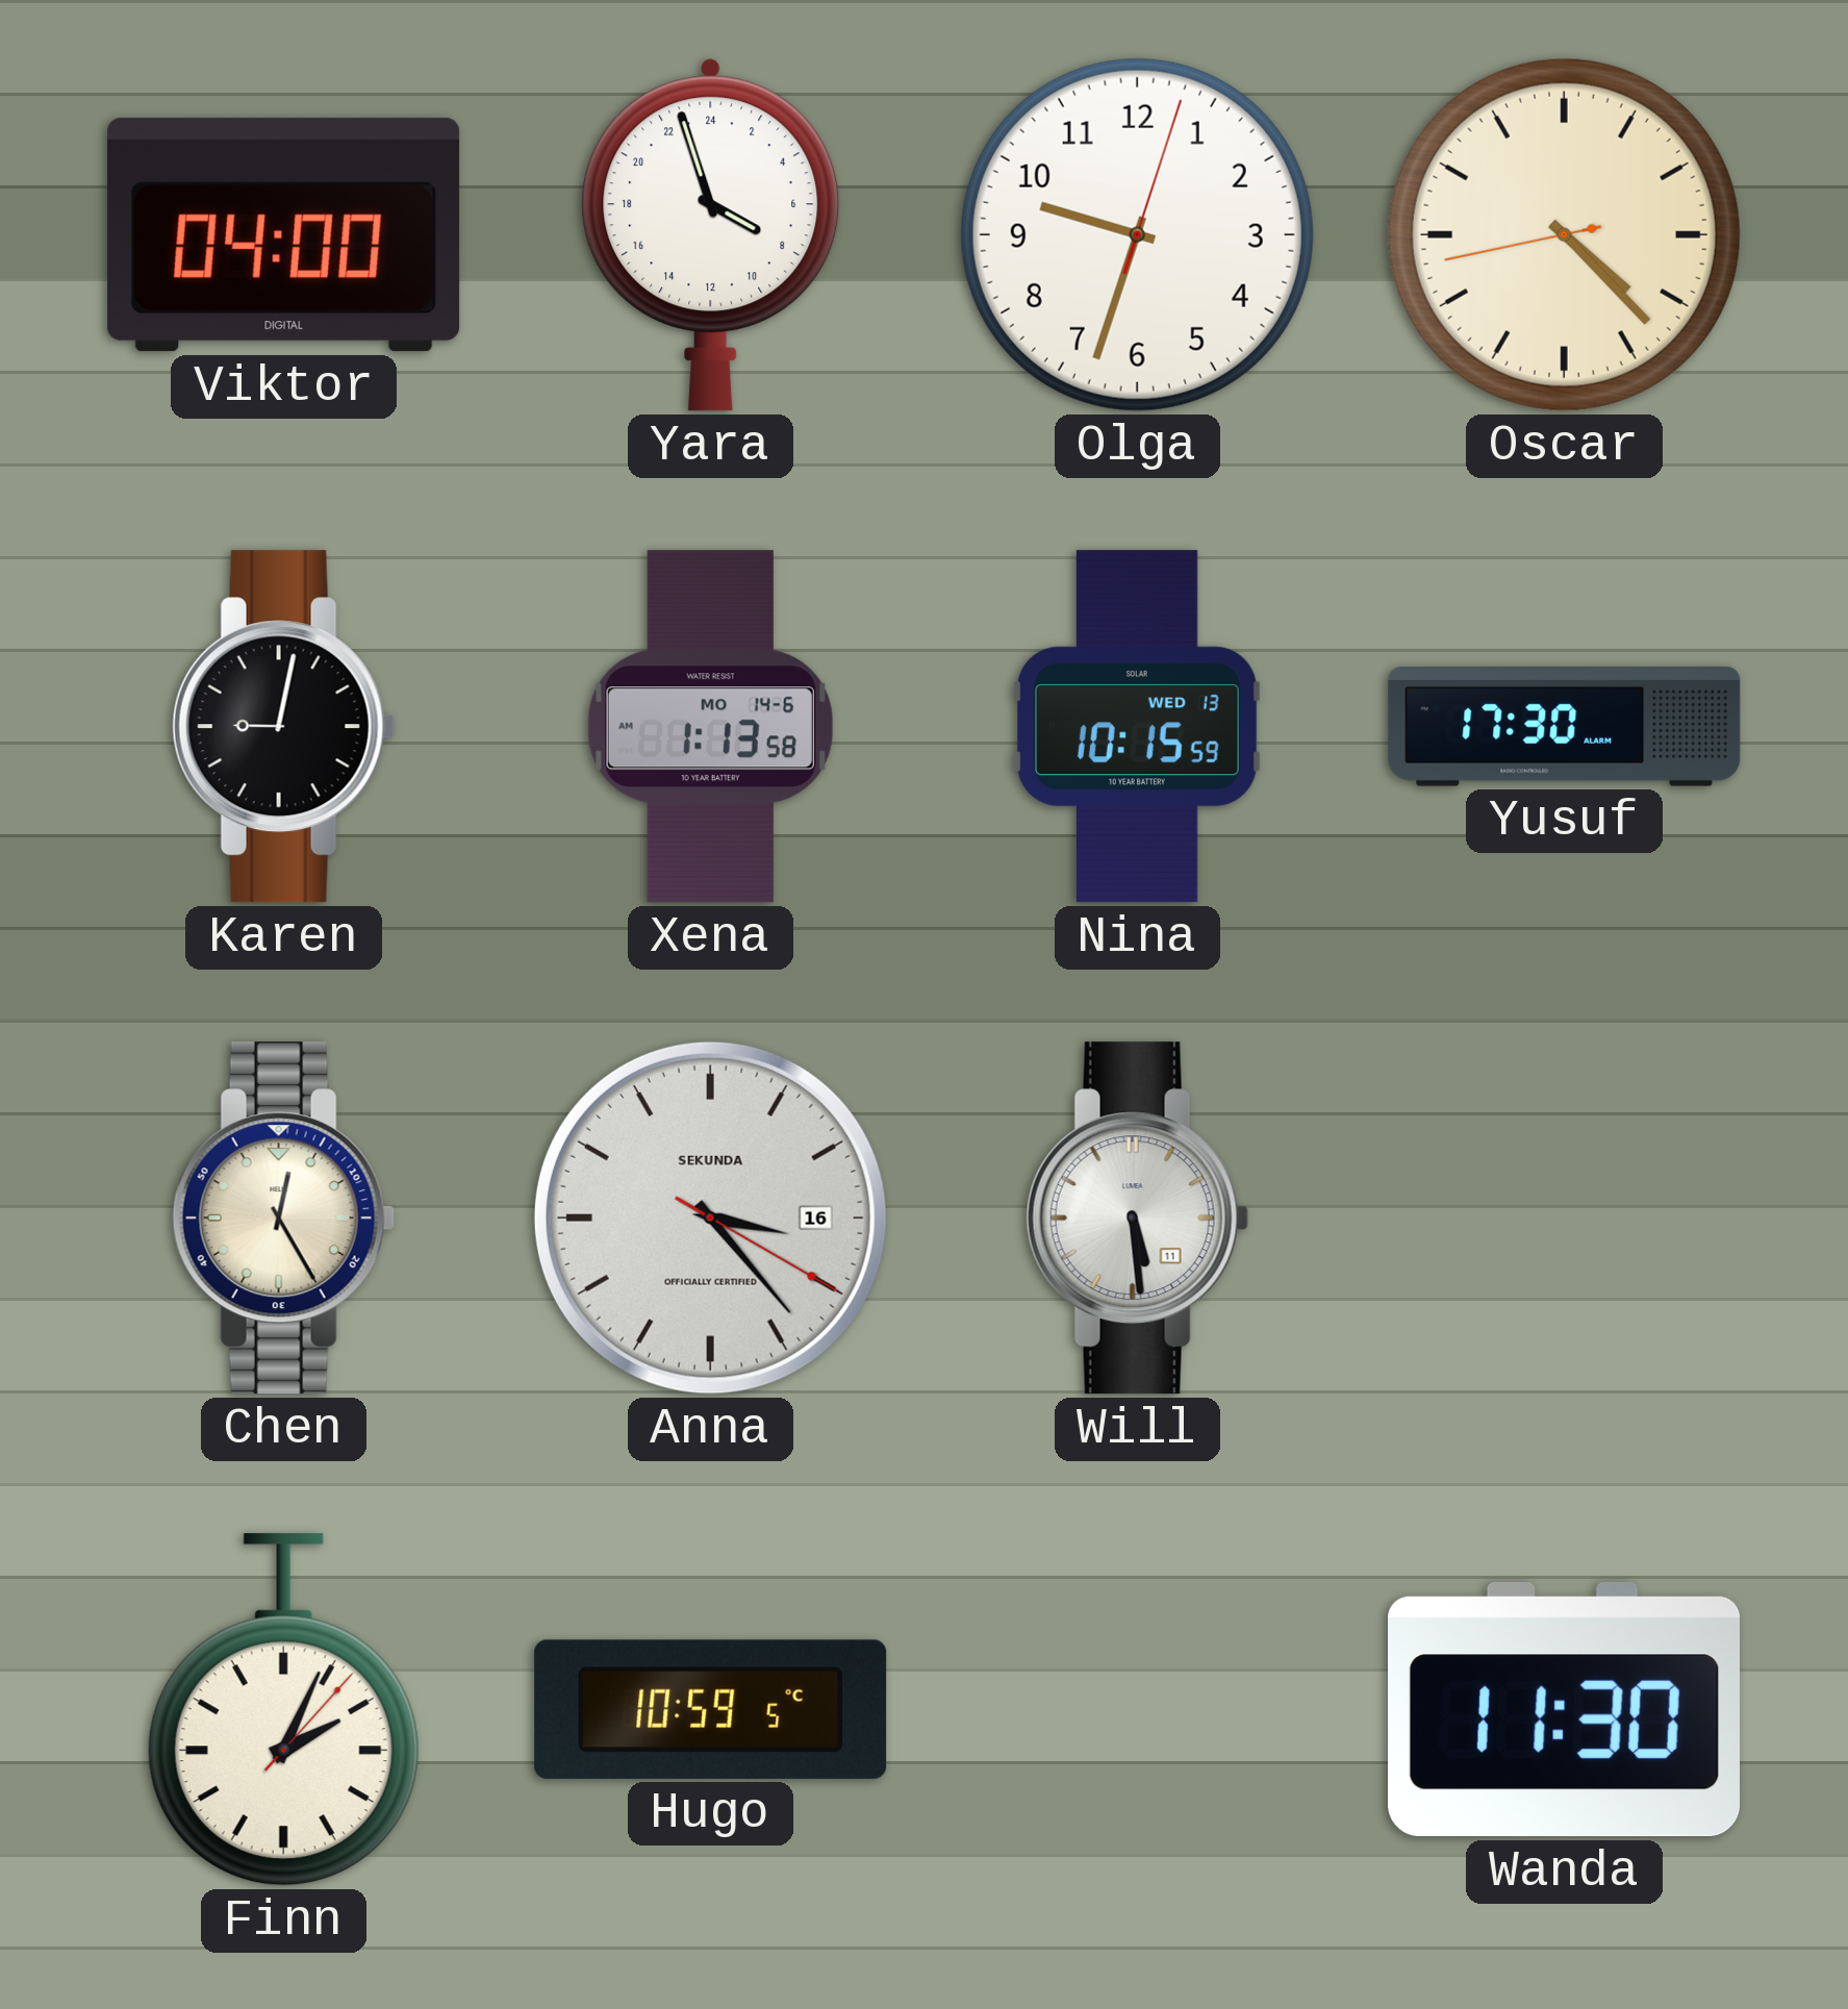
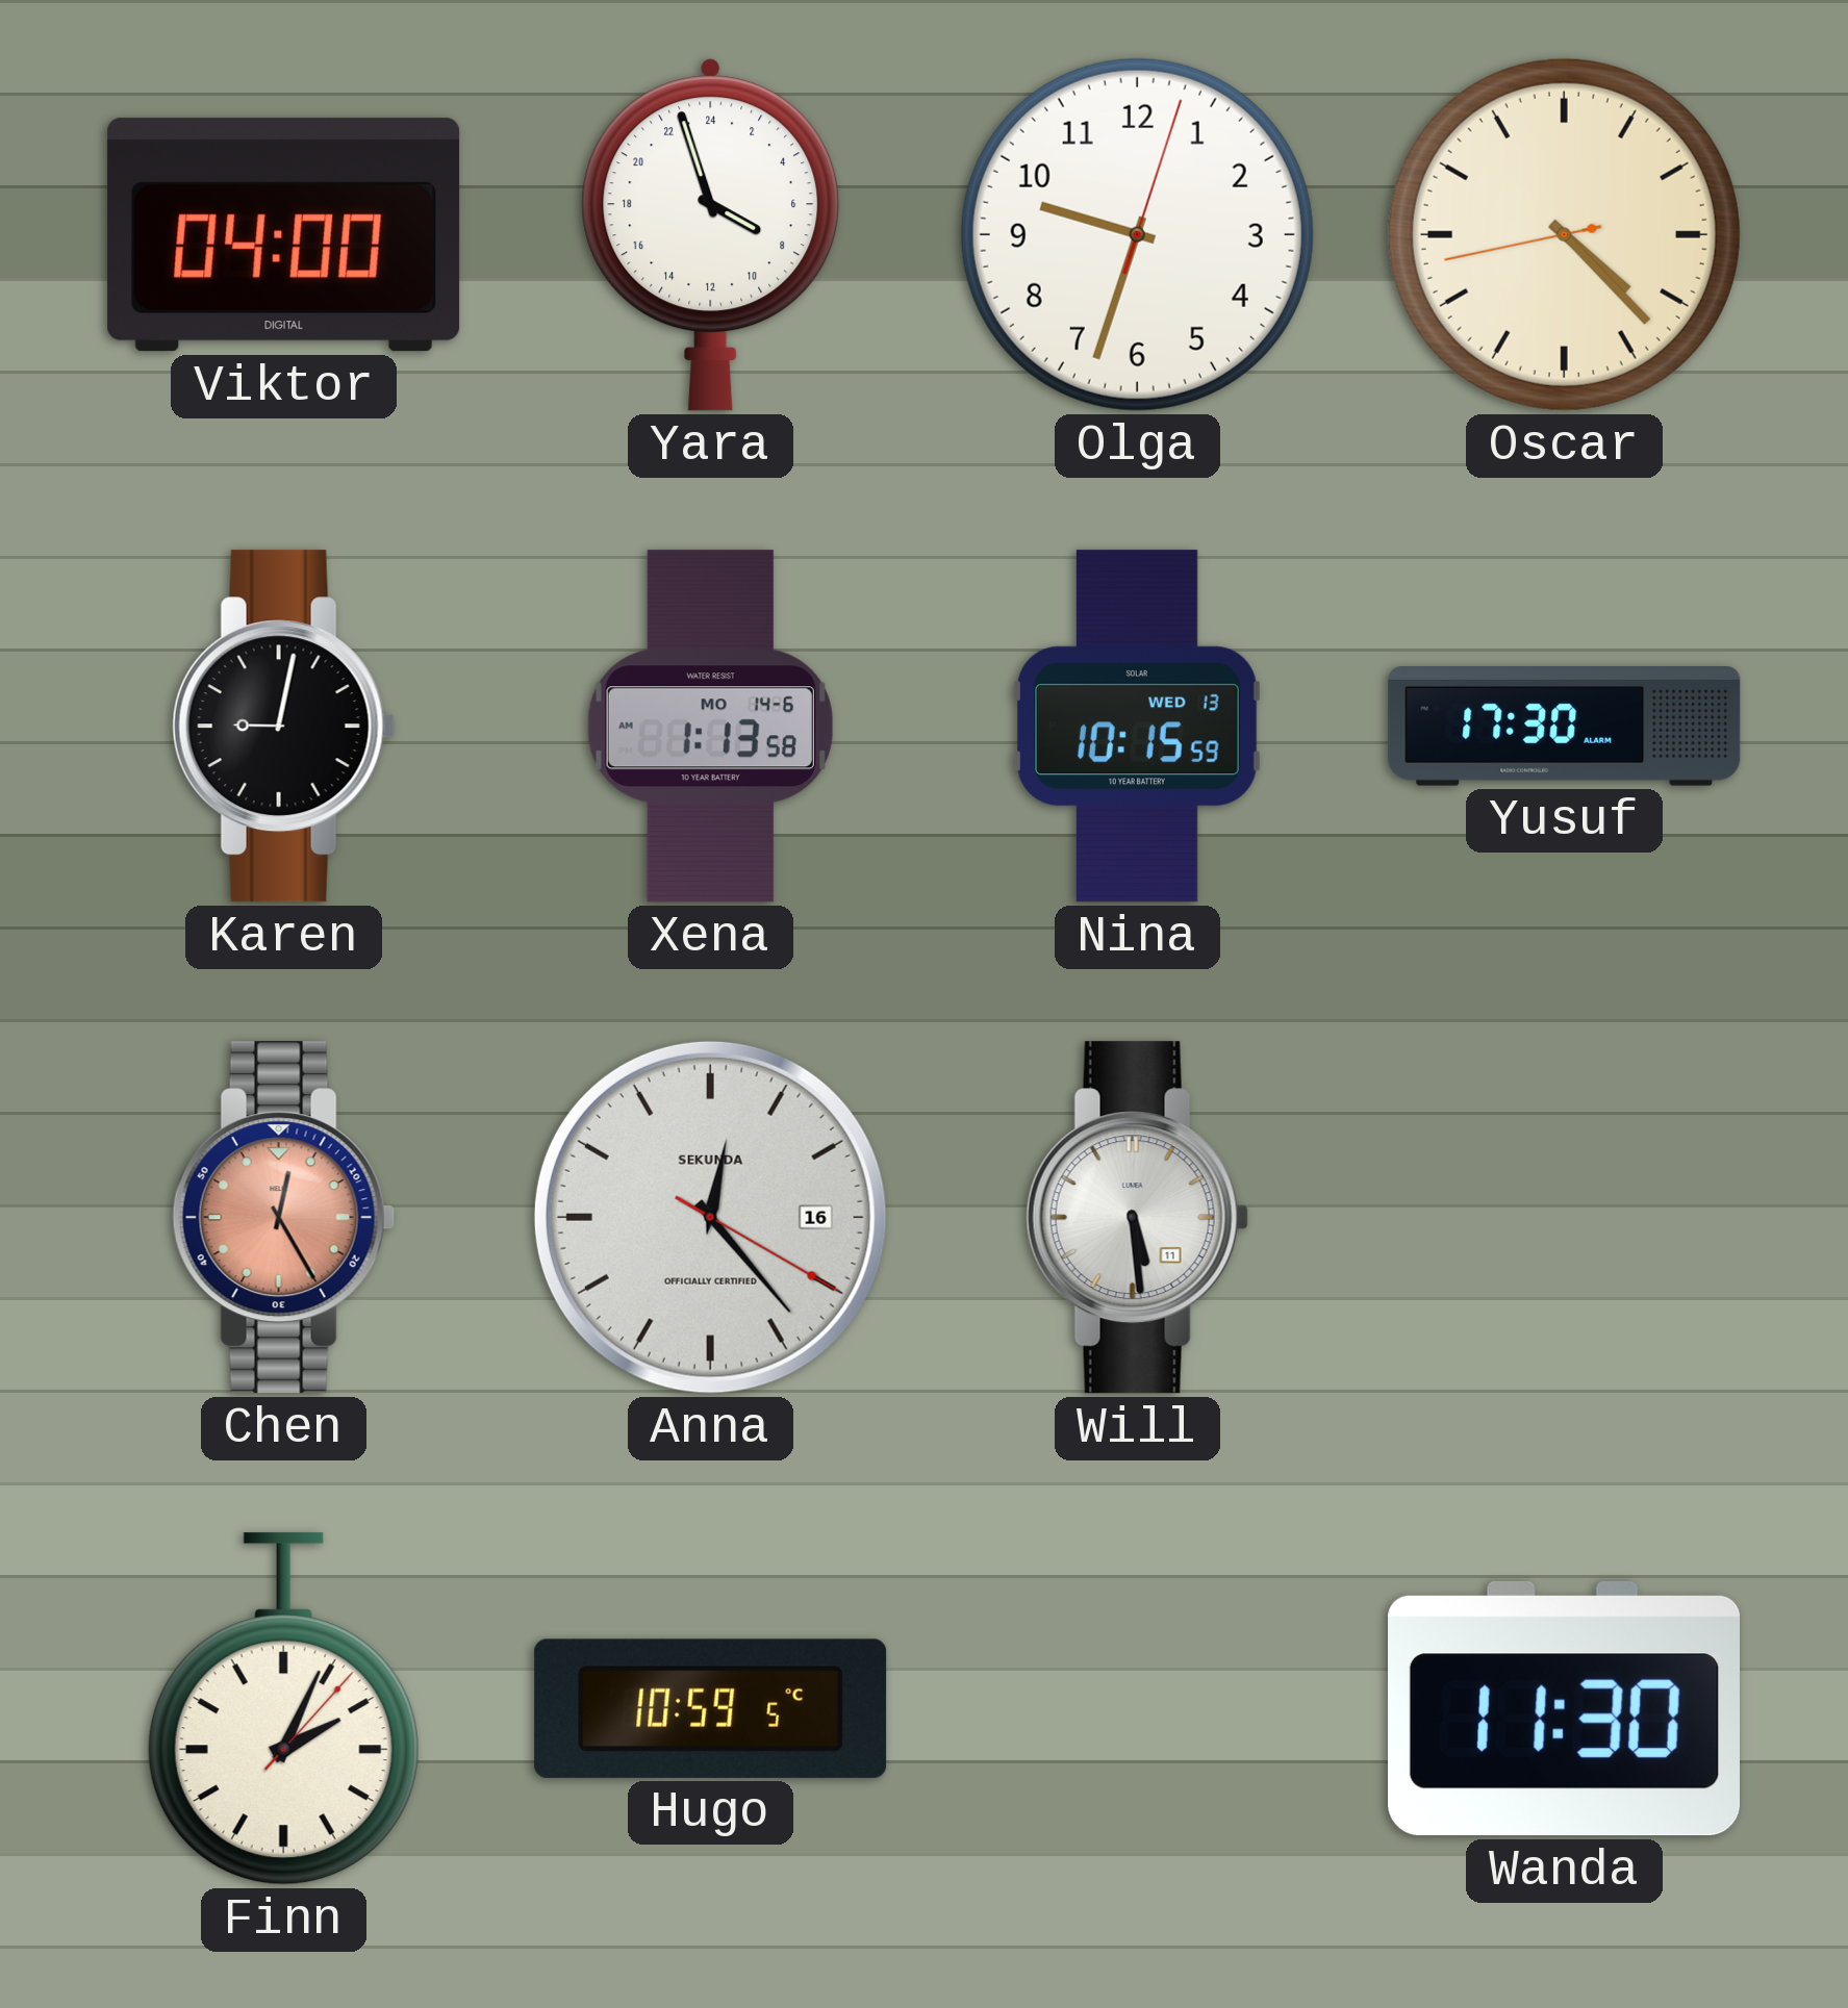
Chen dial: cream -> salmon (283, 1218)
Anna: 3:23 -> 12:23 (710, 1217)
